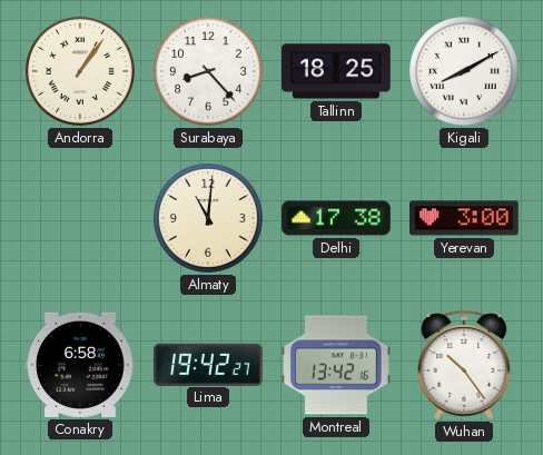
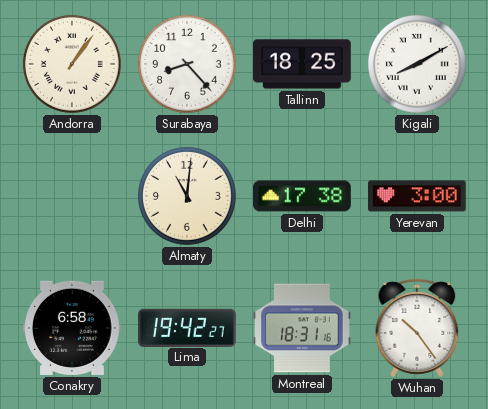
Montreal: 13:42 -> 18:31 (302, 328)
